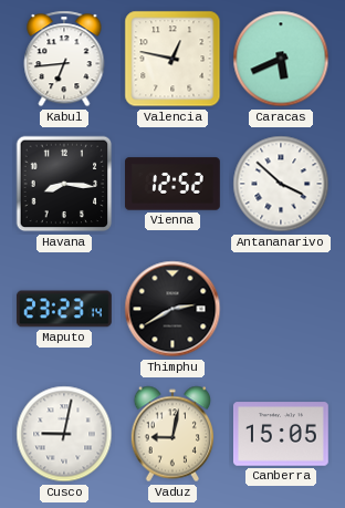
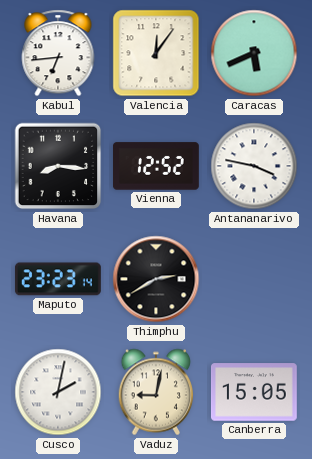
Valencia: 12:47 -> 12:06 (156, 53)
Antananarivo: 3:52 -> 3:47 (254, 166)
Cusco: 9:02 -> 2:02 (58, 392)
